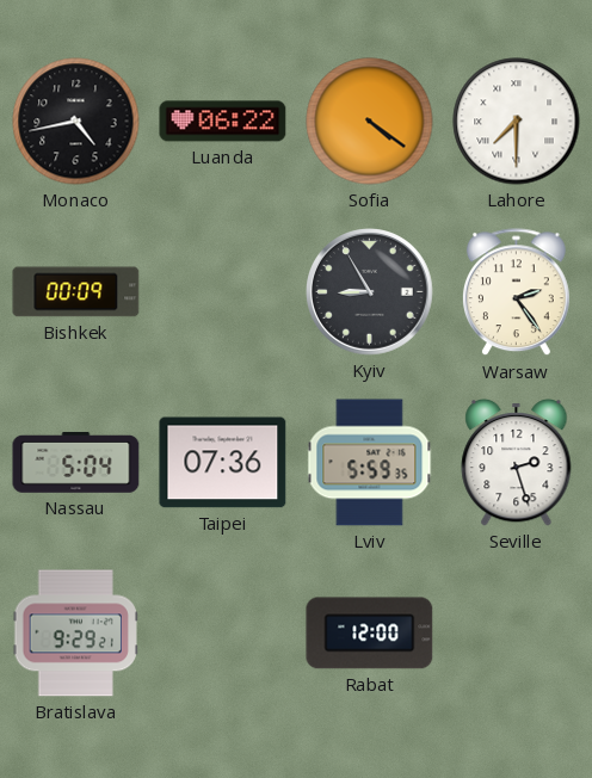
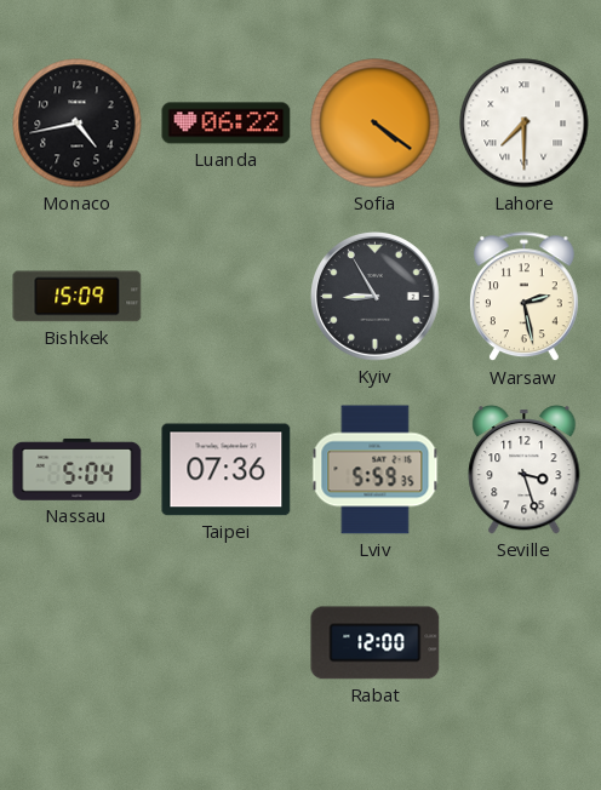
Bishkek: 00:09 -> 15:09 (78, 297)
Warsaw: 2:24 -> 2:28 (523, 297)
Seville: 2:27 -> 3:27 (525, 470)
Bratislava: 9:29 -> none (75, 634)
